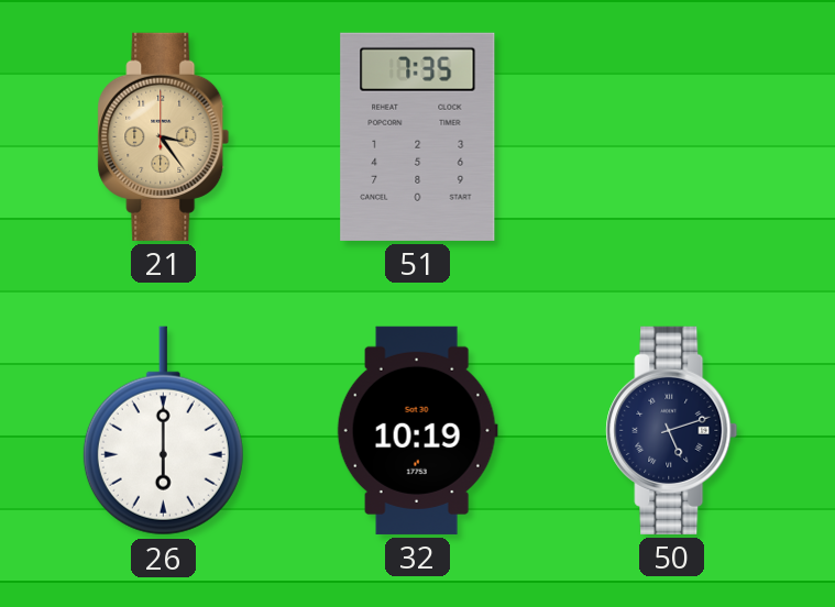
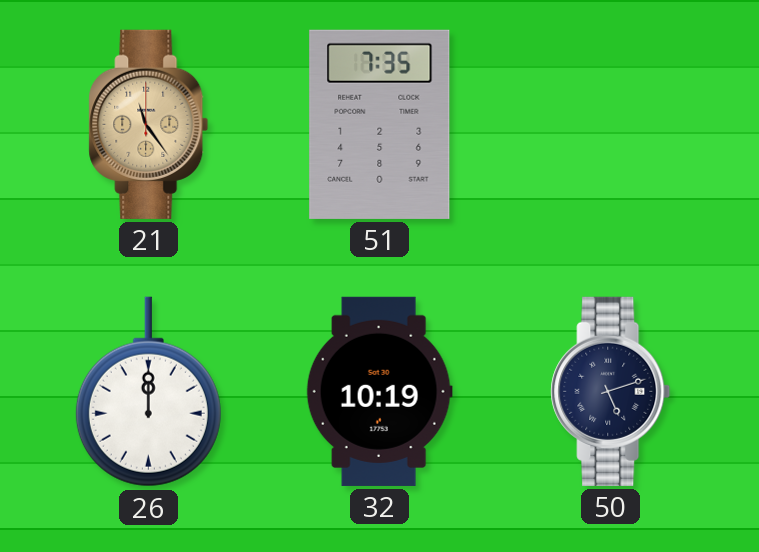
21: 3:24 -> 11:24 (149, 124)
26: 6:00 -> 12:00 (148, 392)
